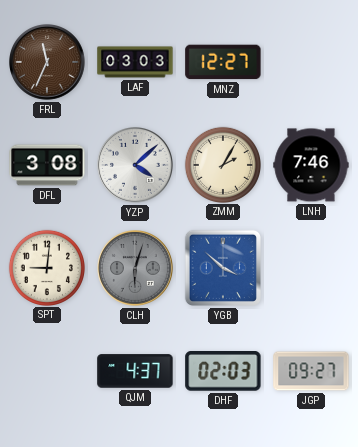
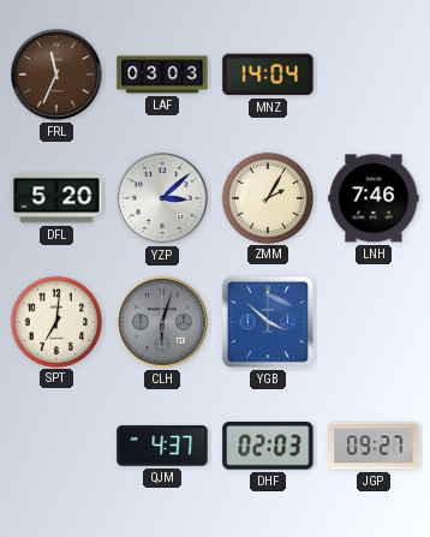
MNZ: 12:27 -> 14:04 (268, 74)
DFL: 3:08 -> 5:20 (56, 198)
YZP: 4:08 -> 3:08 (163, 199)
SPT: 9:01 -> 7:01 (55, 321)
